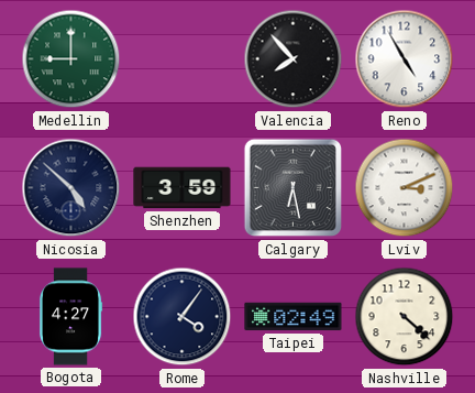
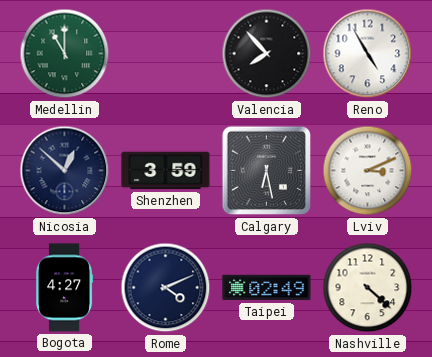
Medellin: 9:00 -> 11:00 (65, 54)
Nicosia: 4:52 -> 12:52 (65, 171)
Rome: 4:06 -> 4:11 (166, 288)
